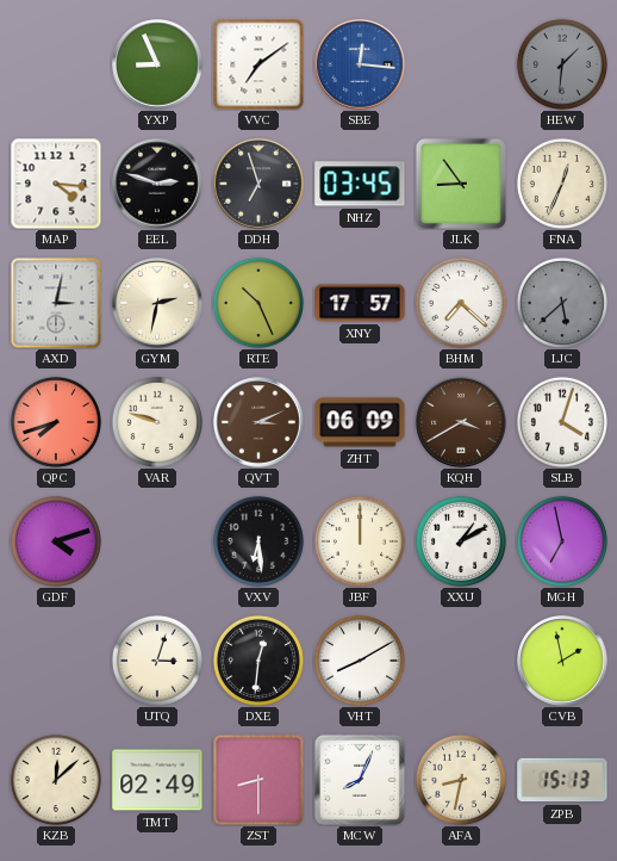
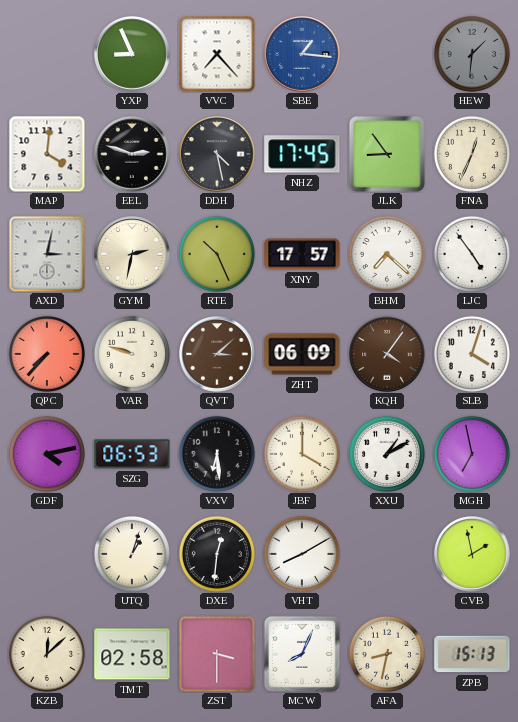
VVC: 7:09 -> 7:23 (217, 54)
SBE: 12:16 -> 1:16 (302, 54)
MAP: 4:16 -> 4:01 (47, 154)
DDH: 6:57 -> 4:28 (217, 154)
NHZ: 03:45 -> 17:45 (302, 154)
LJC: 5:38 -> 4:54 (472, 254)
LJC dial: grey -> white (472, 254)
QPC: 7:42 -> 7:37 (47, 354)
QVT: 3:11 -> 3:08 (217, 354)
KQH: 3:40 -> 4:06 (387, 354)
GDF: 4:12 -> 4:13 (47, 454)
SZG: none -> 06:53 (132, 454)
JBF: 12:00 -> 4:00 (302, 454)
UTQ: 3:03 -> 1:03 (132, 554)
TMT: 02:49 -> 02:58 (132, 654)
ZST: 8:30 -> 3:30 (217, 654)
